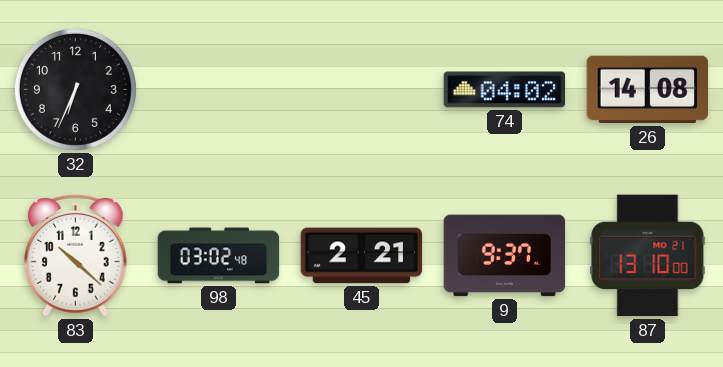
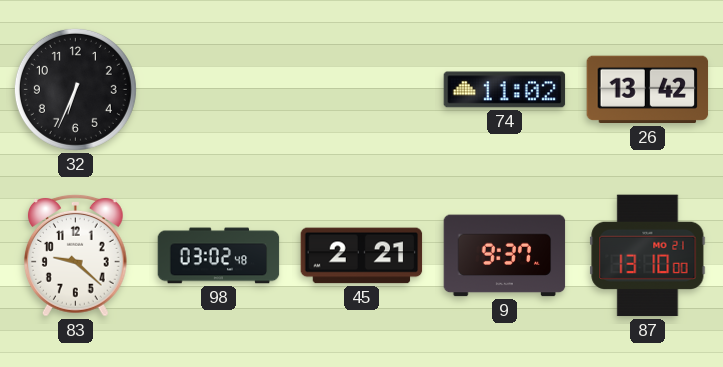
74: 04:02 -> 11:02 (505, 90)
26: 14:08 -> 13:42 (648, 90)
83: 10:22 -> 9:22 (76, 256)
